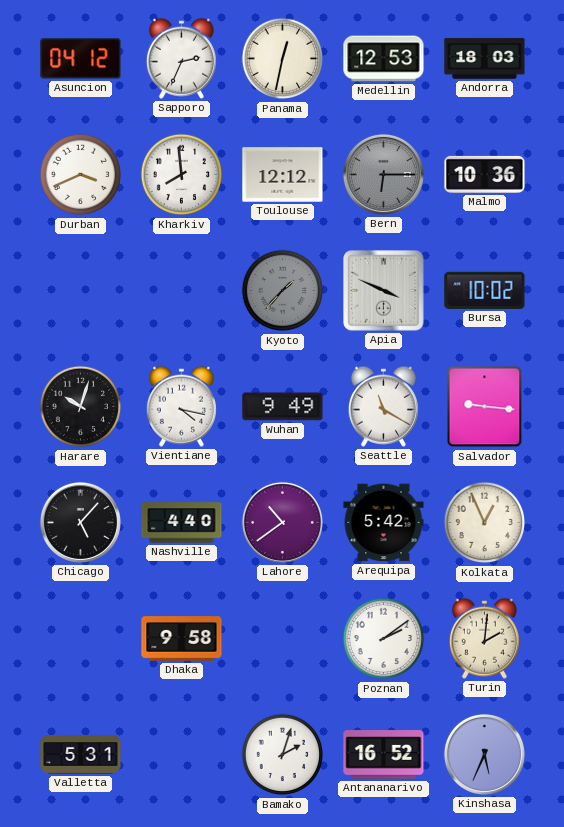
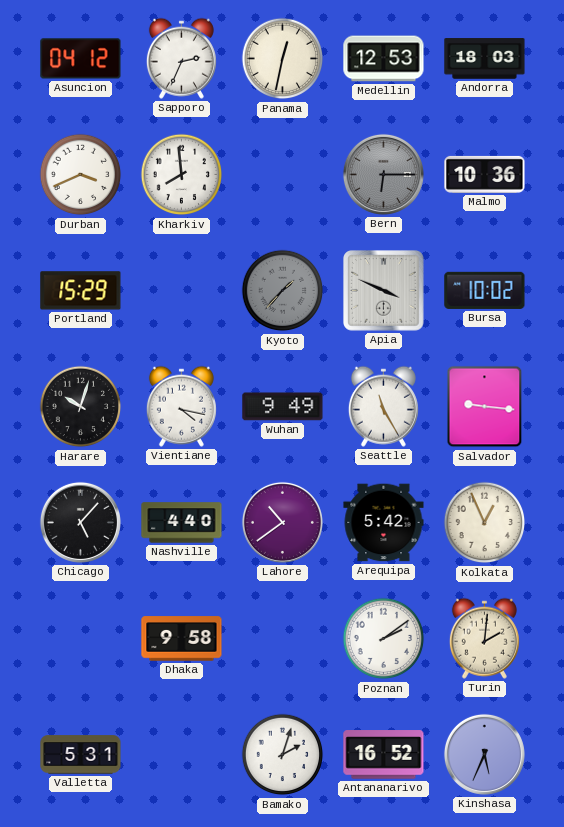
Toulouse: 12:12 -> none (283, 175)
Portland: none -> 15:29 (81, 291)
Seattle: 11:20 -> 11:25 (383, 406)
